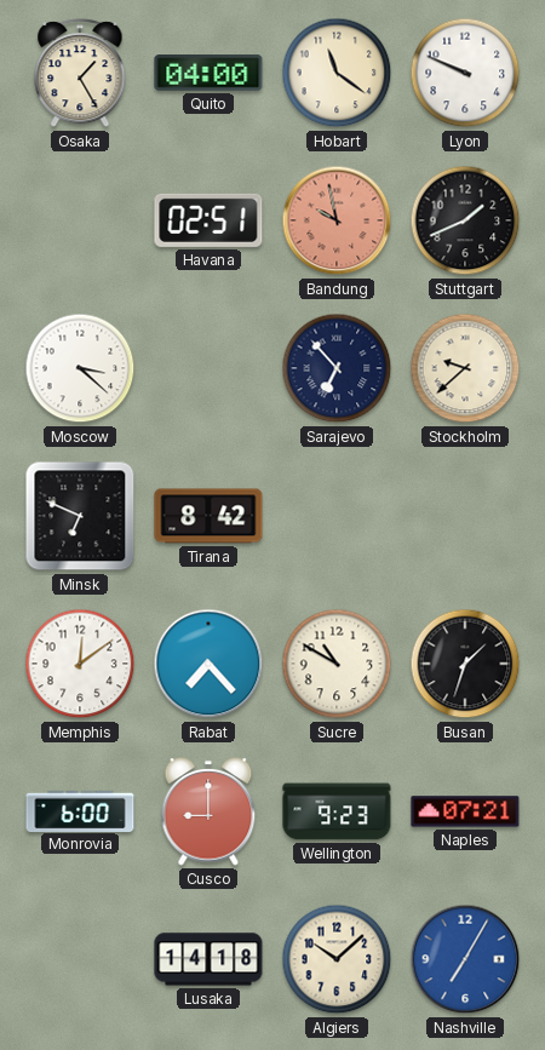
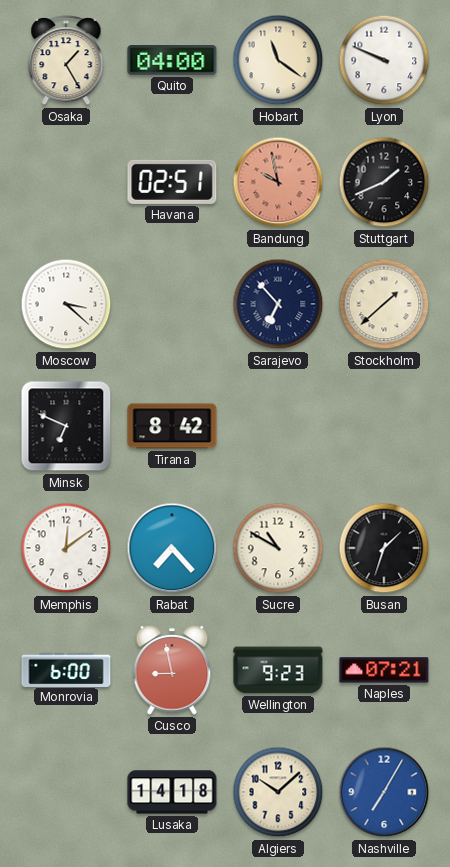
Stockholm: 9:38 -> 1:38 (384, 304)
Cusco: 9:00 -> 8:58 (172, 670)
